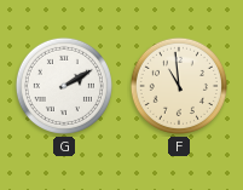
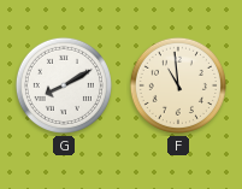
G: 2:10 -> 8:10 (64, 85)
